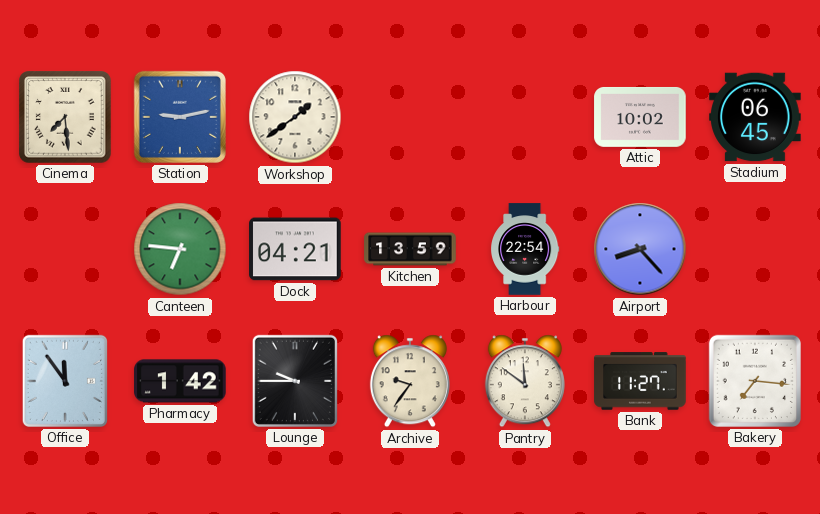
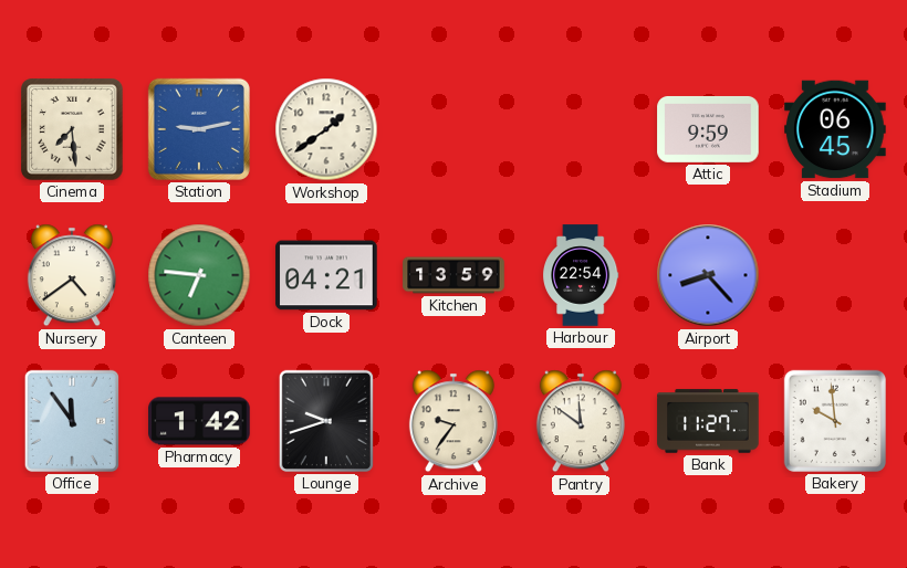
Attic: 10:02 -> 9:59 (708, 129)
Nursery: none -> 4:39 (72, 275)
Lounge: 9:45 -> 9:42 (326, 421)
Bakery: 7:16 -> 9:59 (835, 421)
